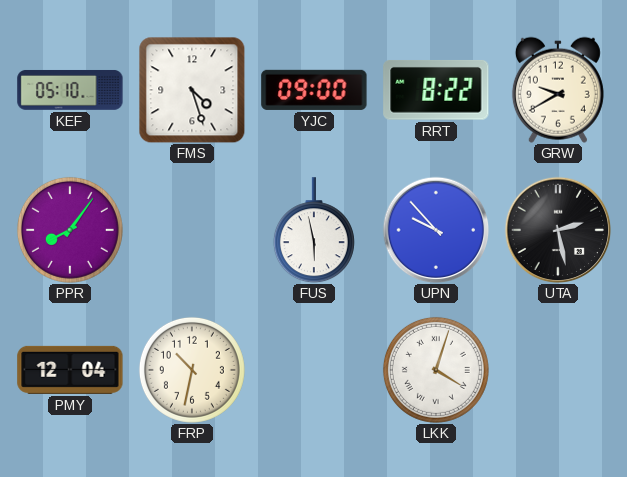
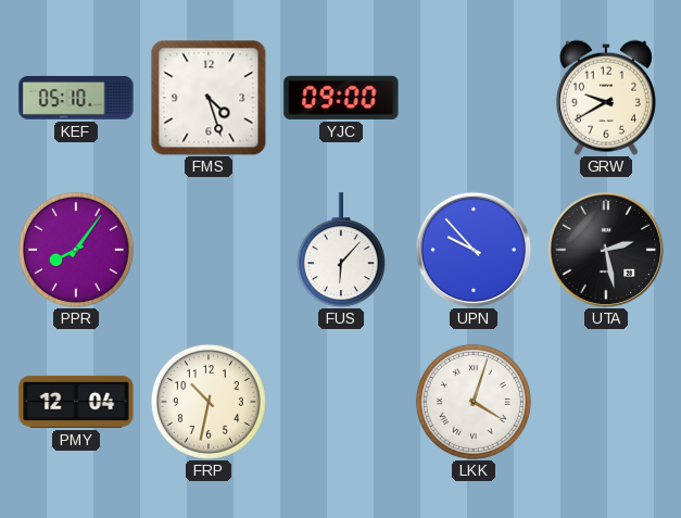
RRT: 8:22 -> none (436, 90)
FUS: 5:58 -> 6:07 (341, 250)
